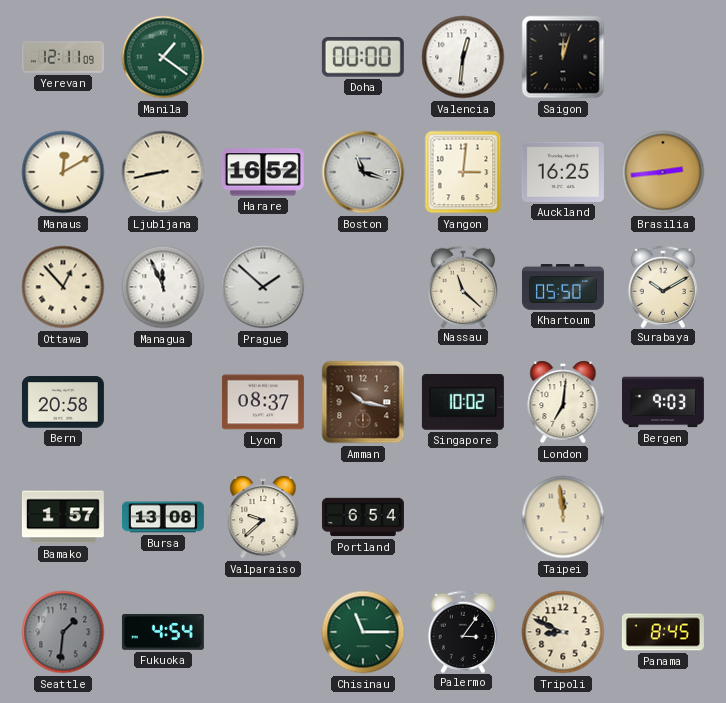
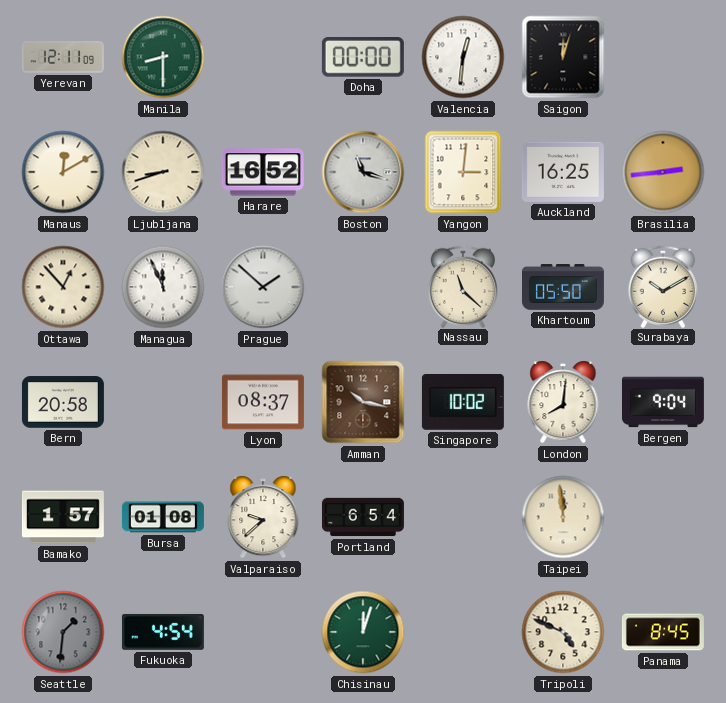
Manila: 1:21 -> 8:30 (163, 57)
Ljubljana: 8:43 -> 8:42 (163, 172)
London: 7:01 -> 8:01 (563, 402)
Bergen: 9:03 -> 9:04 (663, 402)
Bursa: 13:08 -> 01:08 (163, 517)
Chisinau: 11:15 -> 12:03 (363, 632)
Palermo: 3:06 -> none (463, 631)
Tripoli: 8:49 -> 4:49 (563, 632)
